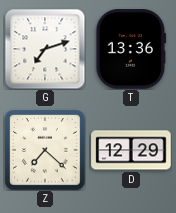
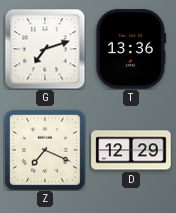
Z: 7:22 -> 7:19 (46, 151)
